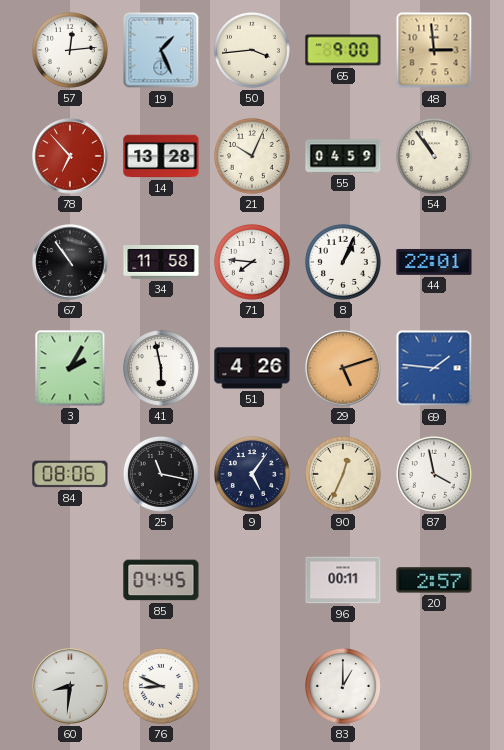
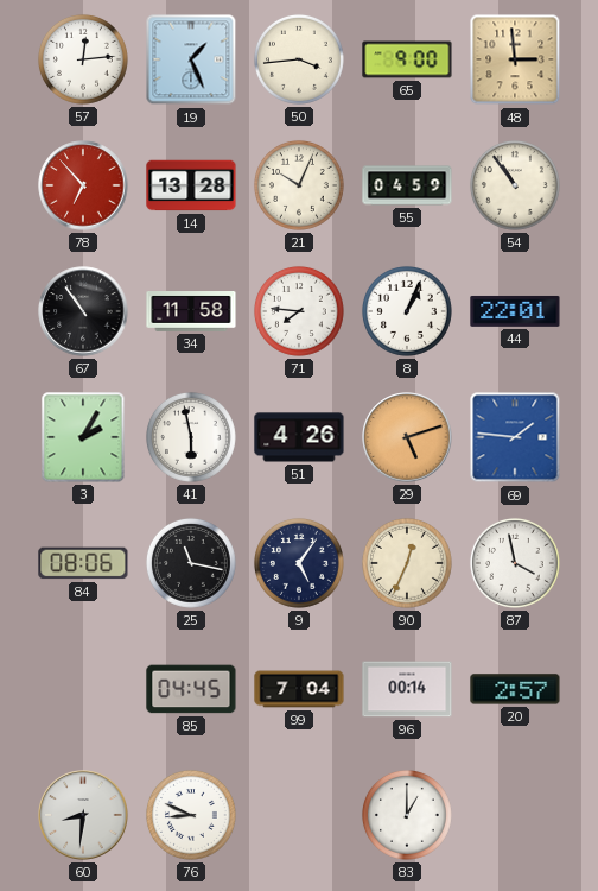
99: none -> 7:04 (299, 689)
96: 00:11 -> 00:14 (407, 689)
